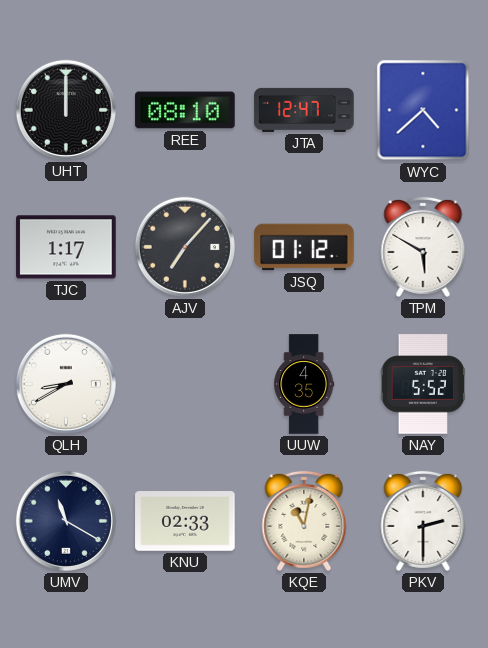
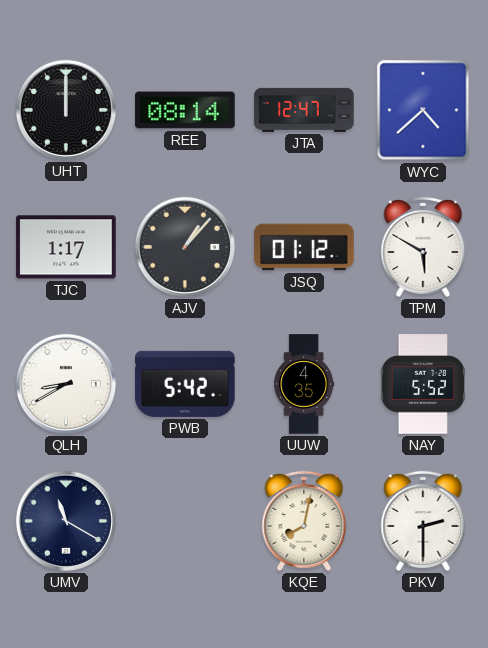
REE: 08:10 -> 08:14 (185, 110)
AJV: 7:07 -> 1:07 (185, 247)
PWB: none -> 5:42 (185, 384)
KNU: 02:33 -> none (185, 521)
KQE: 11:02 -> 8:02 (304, 521)
